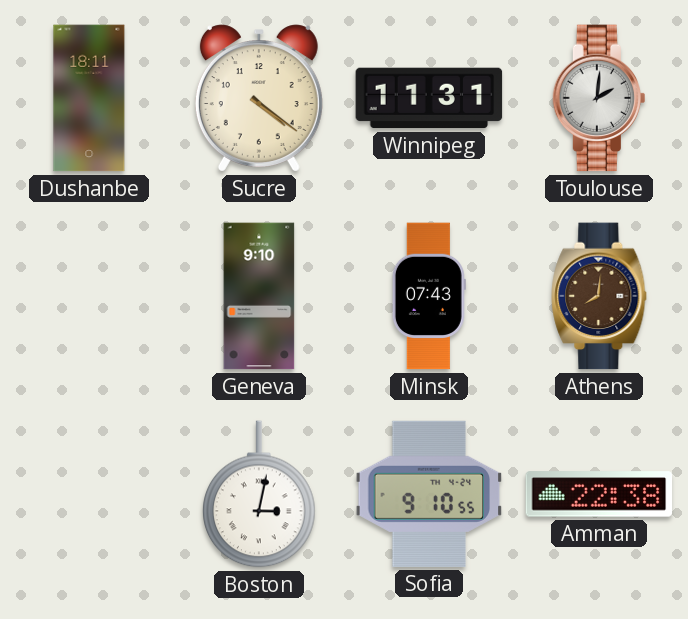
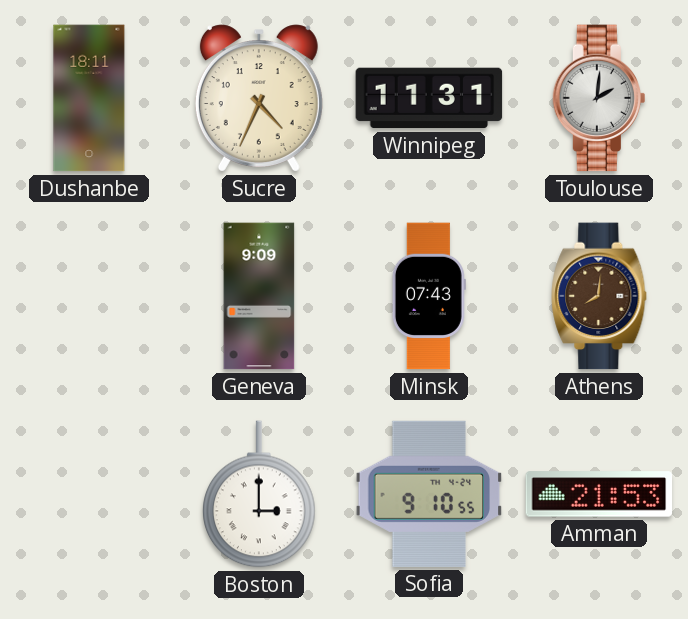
Sucre: 4:21 -> 4:34 (259, 98)
Geneva: 9:10 -> 9:09 (259, 296)
Boston: 3:02 -> 3:00 (260, 494)
Amman: 22:38 -> 21:53 (599, 494)
